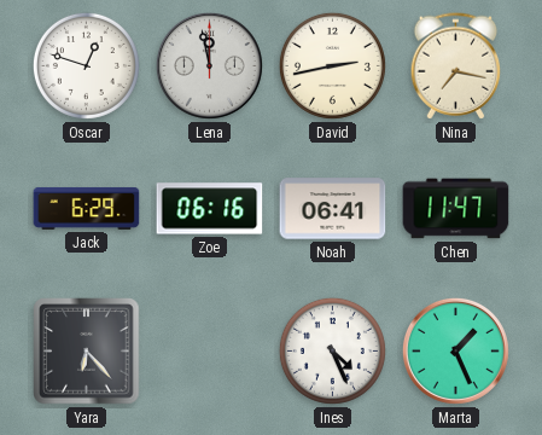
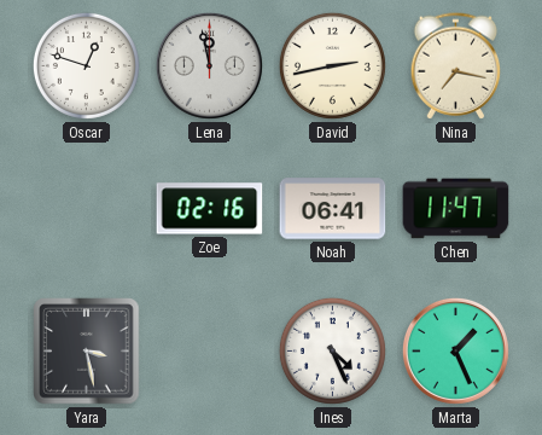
Jack: 6:29 -> none (87, 208)
Zoe: 06:16 -> 02:16 (210, 209)
Yara: 6:23 -> 3:28 (87, 352)
